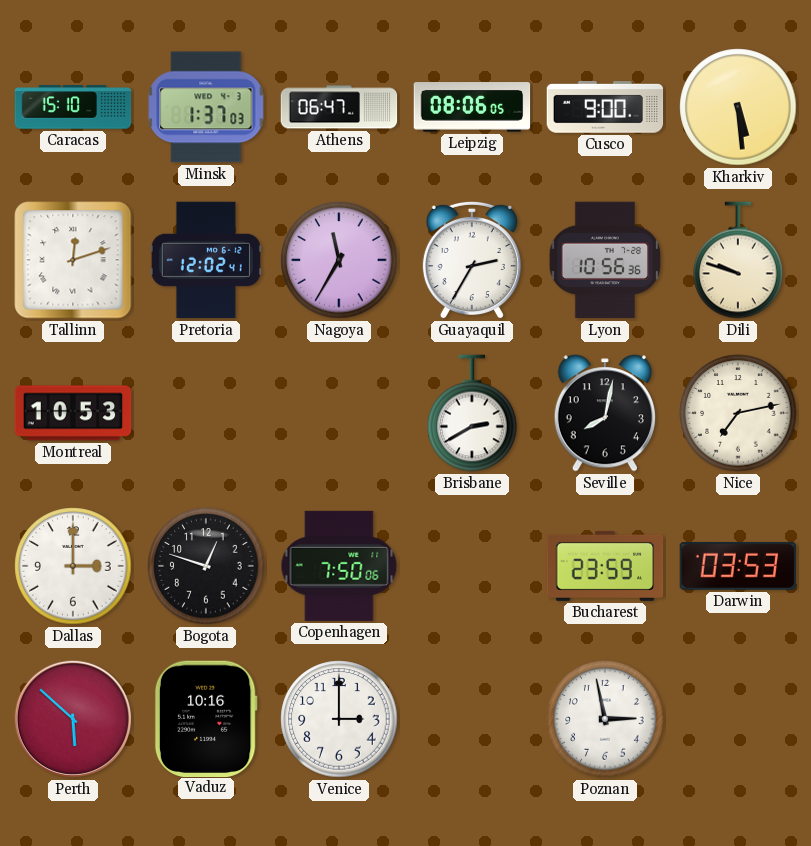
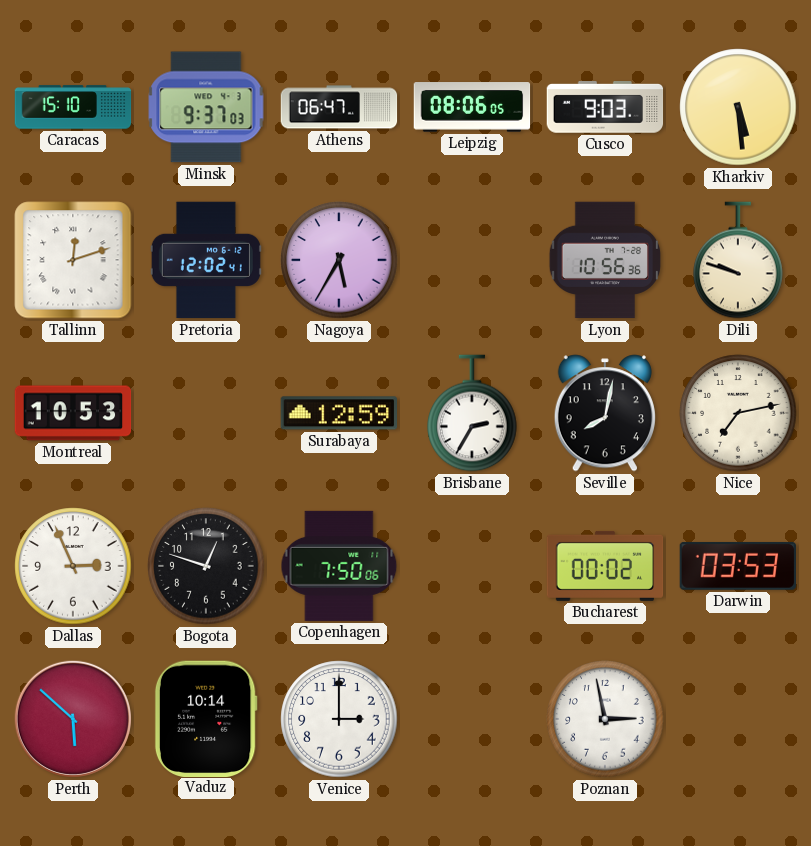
Minsk: 1:37 -> 9:37 (206, 107)
Cusco: 9:00 -> 9:03 (605, 108)
Nagoya: 11:35 -> 5:35 (339, 260)
Guayaquil: 2:35 -> none (472, 260)
Surabaya: none -> 12:59 (339, 413)
Brisbane: 2:40 -> 2:35 (472, 413)
Dallas: 3:00 -> 2:56 (73, 566)
Bucharest: 23:59 -> 00:02 (605, 566)
Vaduz: 10:16 -> 10:14 (206, 718)
